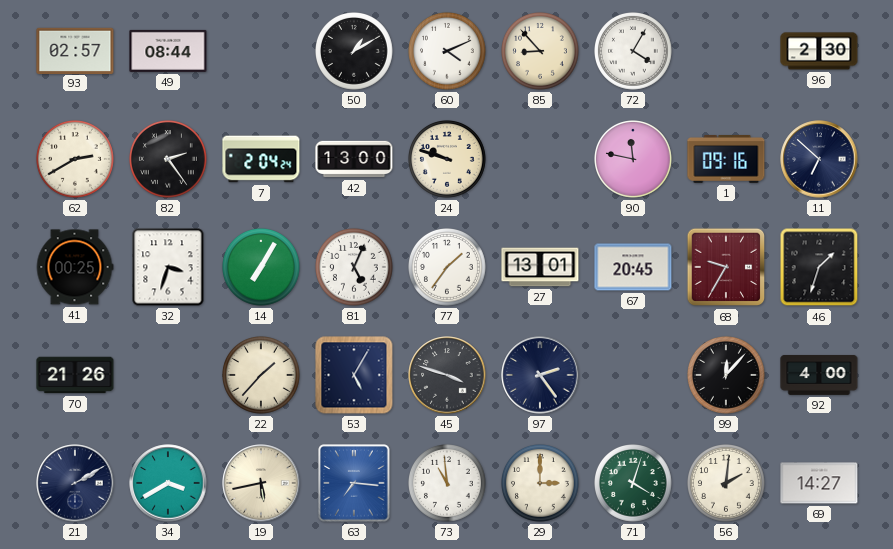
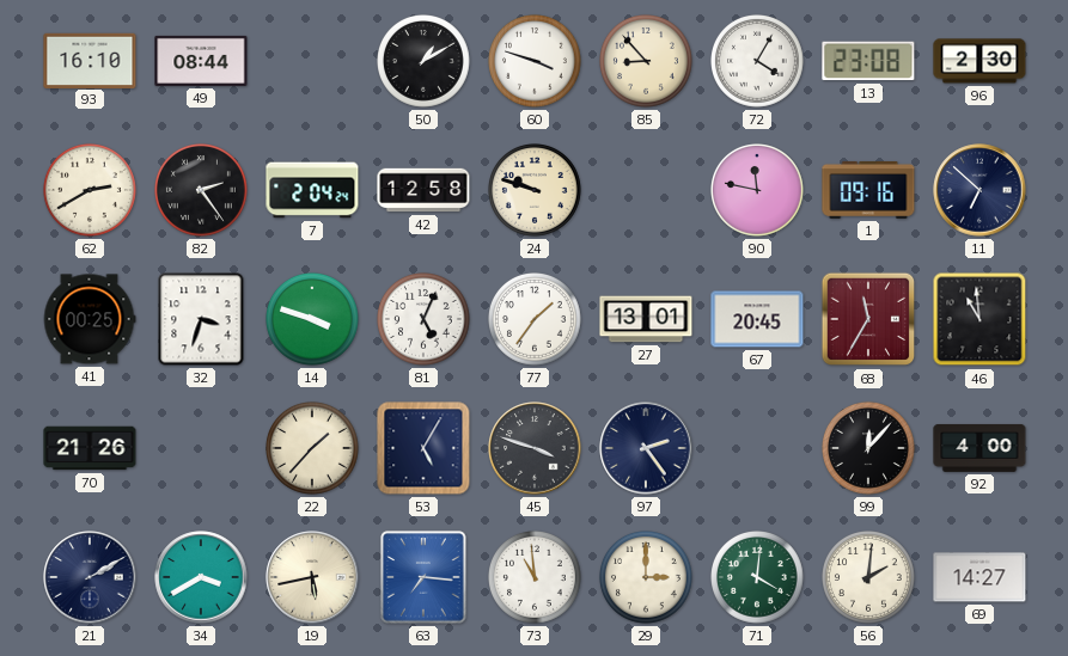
93: 02:57 -> 16:10 (90, 60)
60: 4:11 -> 3:48 (536, 62)
13: none -> 23:08 (868, 61)
42: 13:00 -> 12:58 (423, 190)
14: 7:05 -> 3:48 (313, 320)
68: 9:35 -> 11:35 (868, 319)
46: 1:33 -> 10:59 (979, 319)
71: 4:03 -> 4:01 (758, 578)
